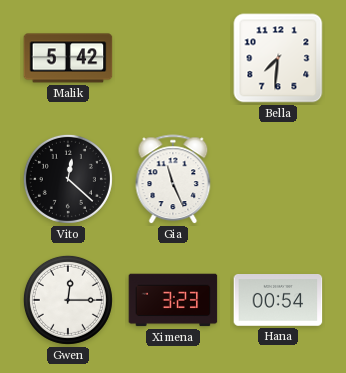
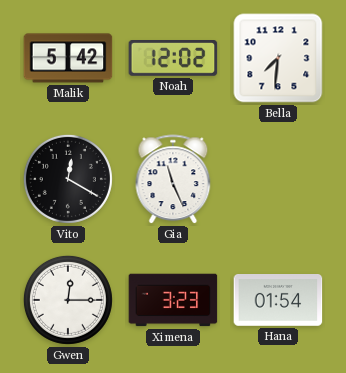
Noah: none -> 12:02 (173, 59)
Vito: 12:22 -> 12:20 (68, 179)
Hana: 00:54 -> 01:54 (278, 301)
